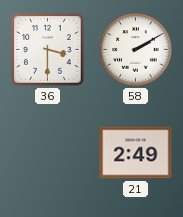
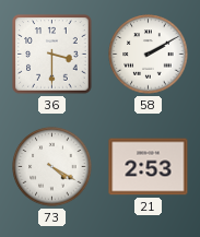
73: none -> 4:20 (52, 167)
21: 2:49 -> 2:53 (149, 167)
